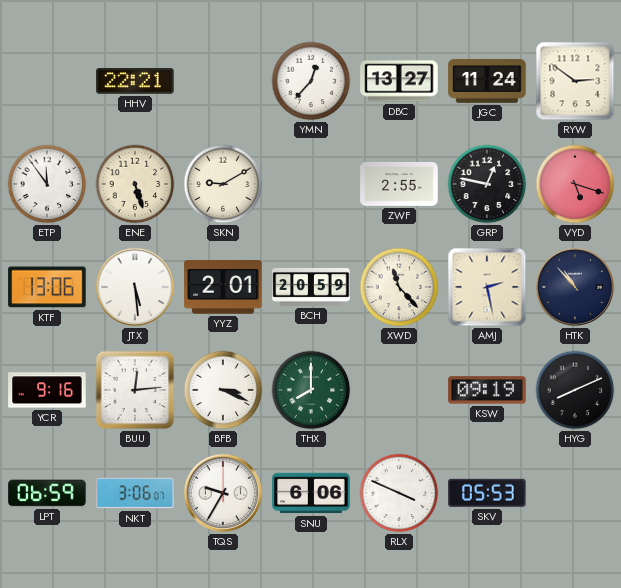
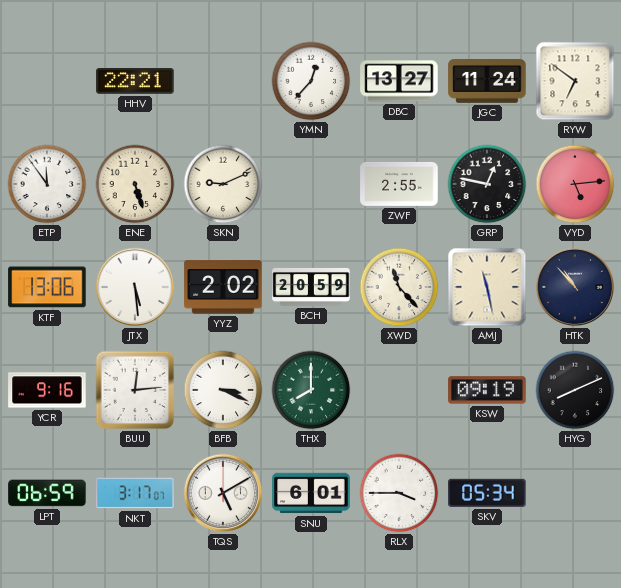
RYW: 2:51 -> 6:51 (575, 81)
SKN: 9:10 -> 9:11 (223, 184)
VYD: 5:18 -> 5:14 (575, 184)
YYZ: 2:01 -> 2:02 (223, 287)
AMJ: 2:28 -> 11:28 (487, 287)
NKT: 3:06 -> 3:17 (135, 493)
TQS: 9:35 -> 5:10 (223, 493)
SNU: 6:06 -> 6:01 (311, 493)
RLX: 3:49 -> 3:45 (399, 493)
SKV: 05:53 -> 05:34 (487, 493)
